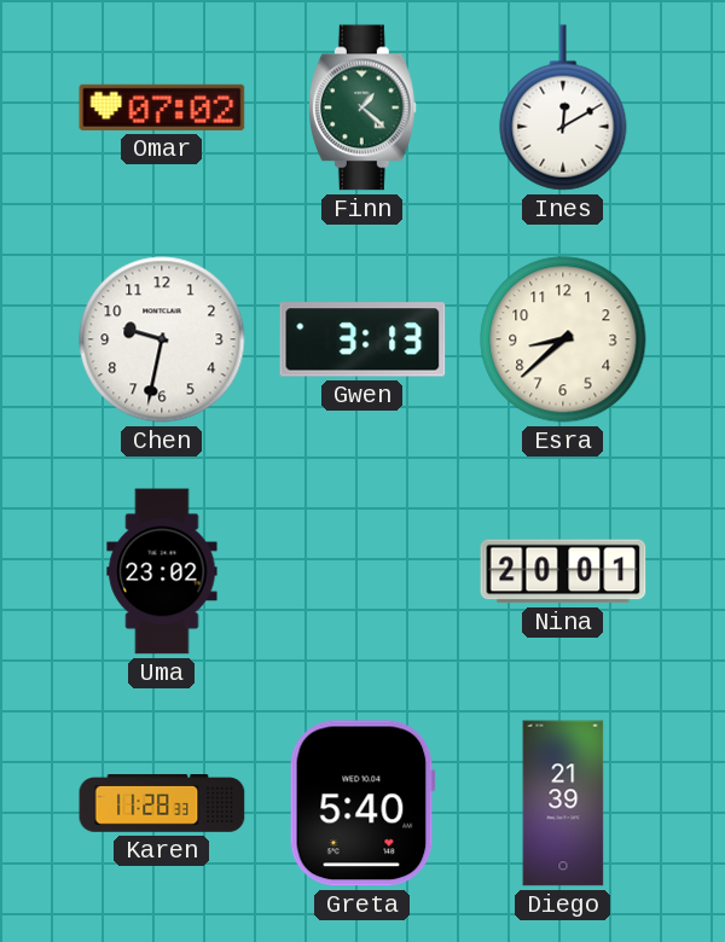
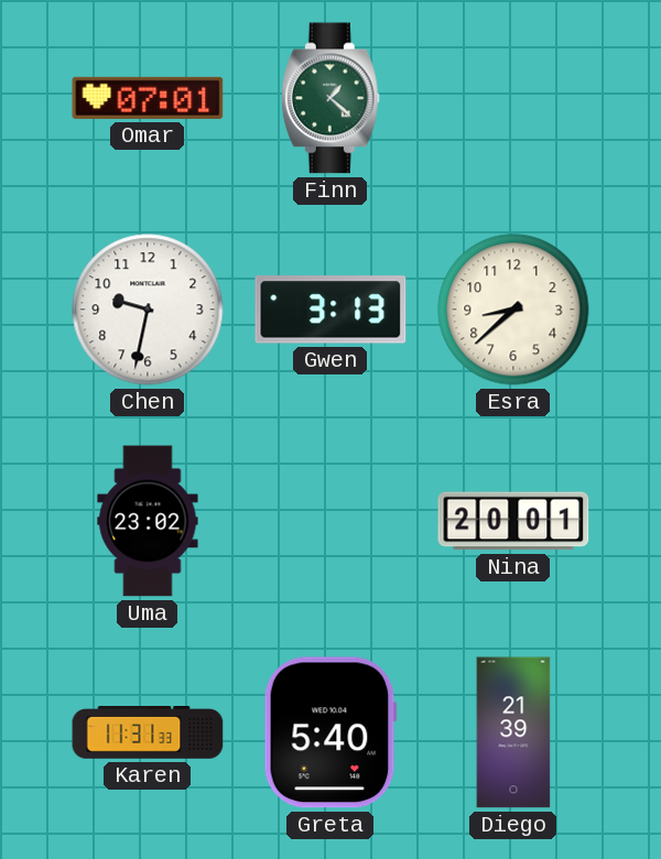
Omar: 07:02 -> 07:01 (148, 98)
Ines: 12:10 -> none (563, 107)
Karen: 11:28 -> 11:31 (148, 733)
